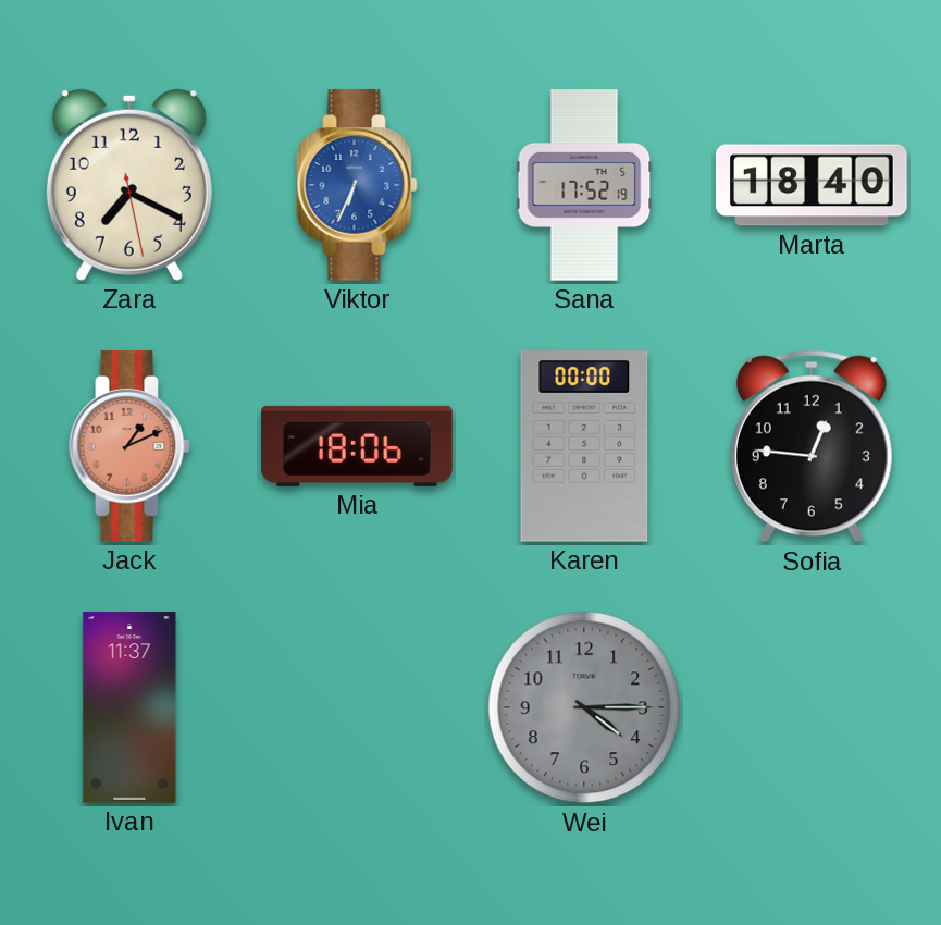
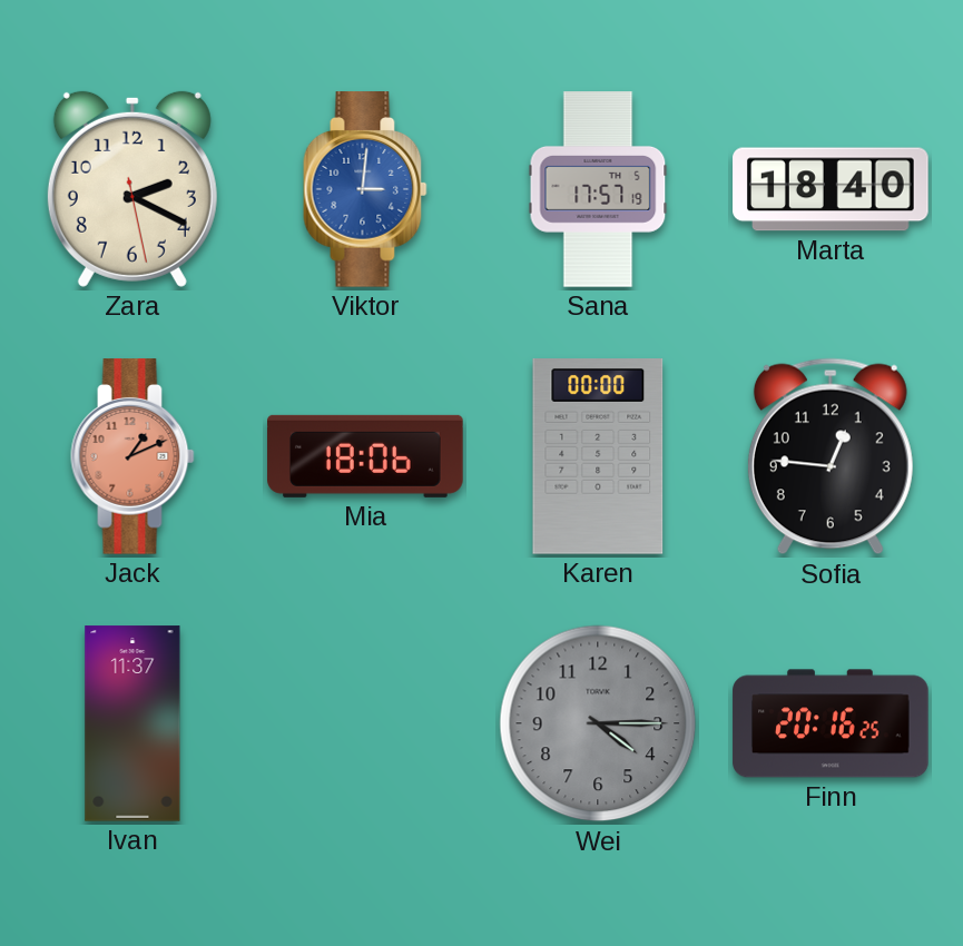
Zara: 7:19 -> 2:19 (132, 189)
Viktor: 6:34 -> 3:01 (365, 189)
Sana: 17:52 -> 17:57 (598, 189)
Finn: none -> 20:16 (831, 723)
